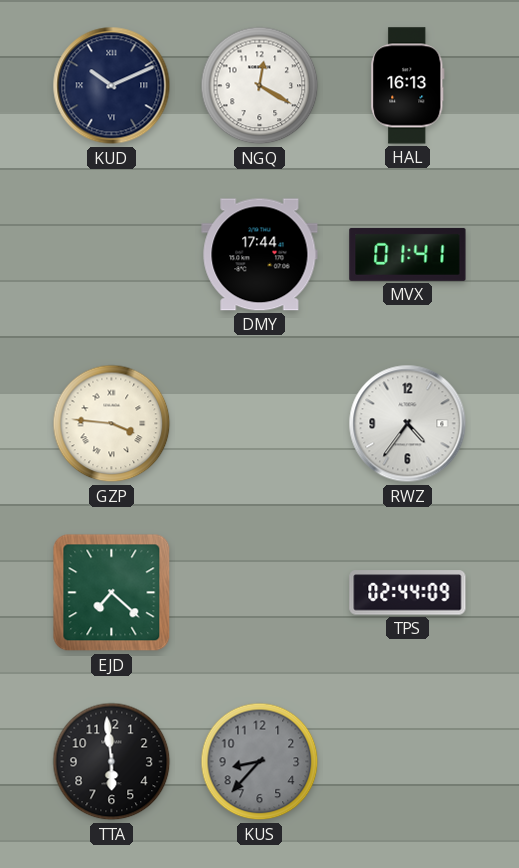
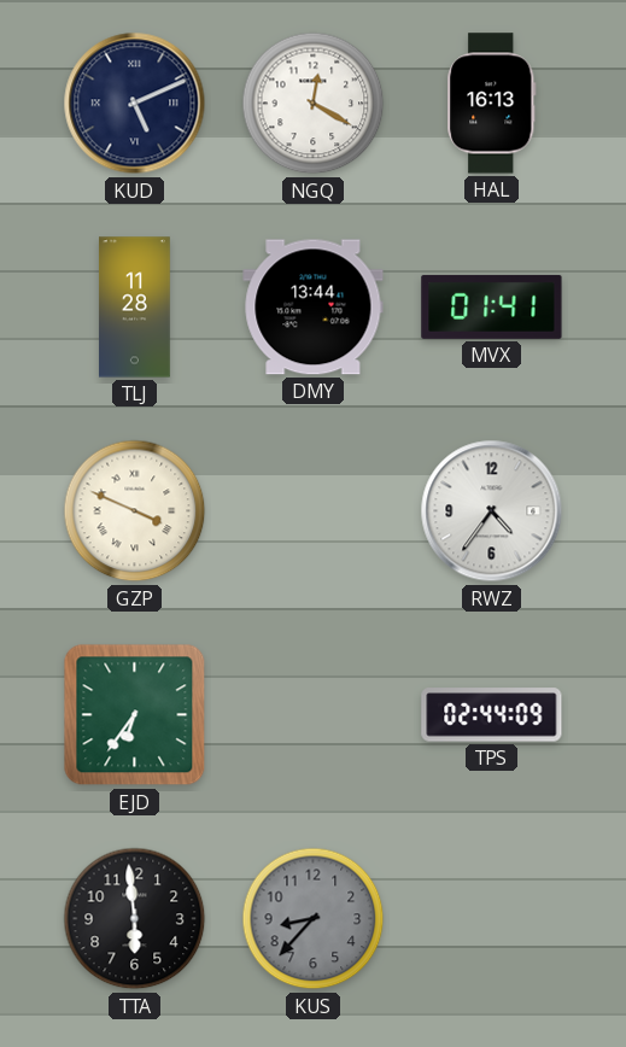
KUD: 10:11 -> 5:11 (135, 104)
TLJ: none -> 11:28 (135, 308)
DMY: 17:44 -> 13:44 (314, 308)
GZP: 3:46 -> 3:49 (135, 511)
EJD: 7:22 -> 6:36 (135, 715)
